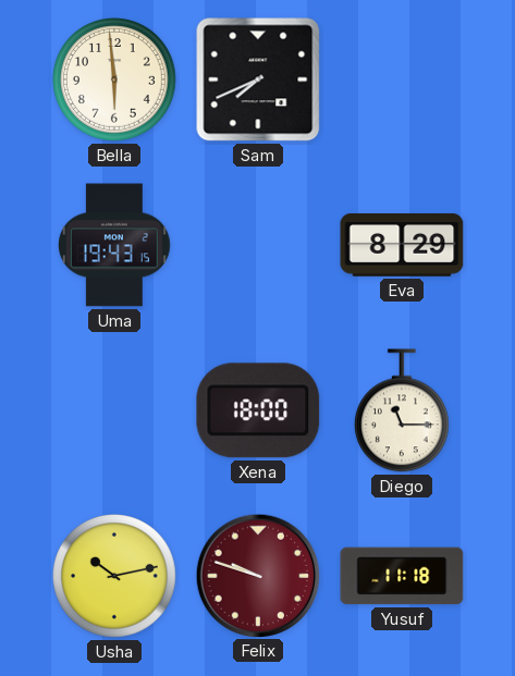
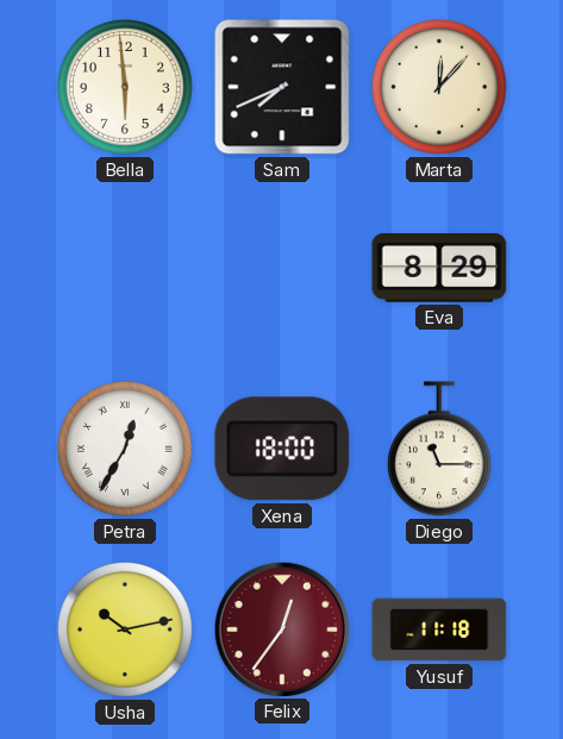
Marta: none -> 12:07 (440, 88)
Uma: 19:43 -> none (115, 245)
Petra: none -> 12:35 (126, 450)
Felix: 9:48 -> 12:36 (281, 628)
